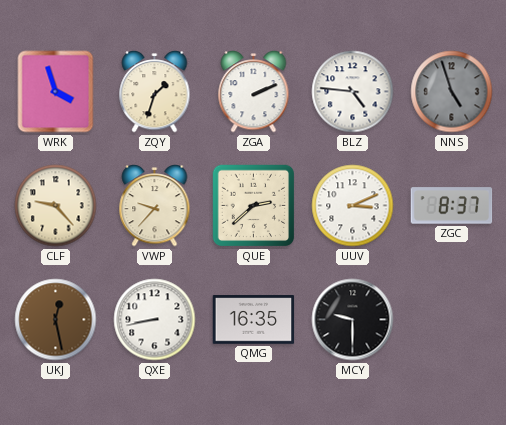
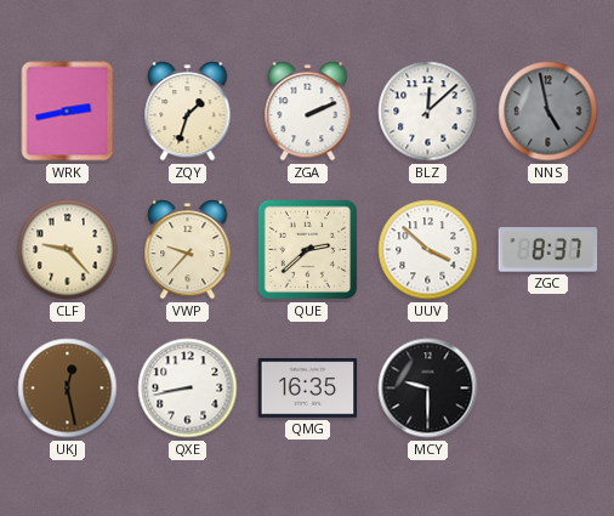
WRK: 3:57 -> 2:43 (68, 112)
BLZ: 4:46 -> 12:08 (428, 112)
NNS: 4:57 -> 4:58 (548, 112)
UUV: 3:11 -> 3:52 (428, 250)
